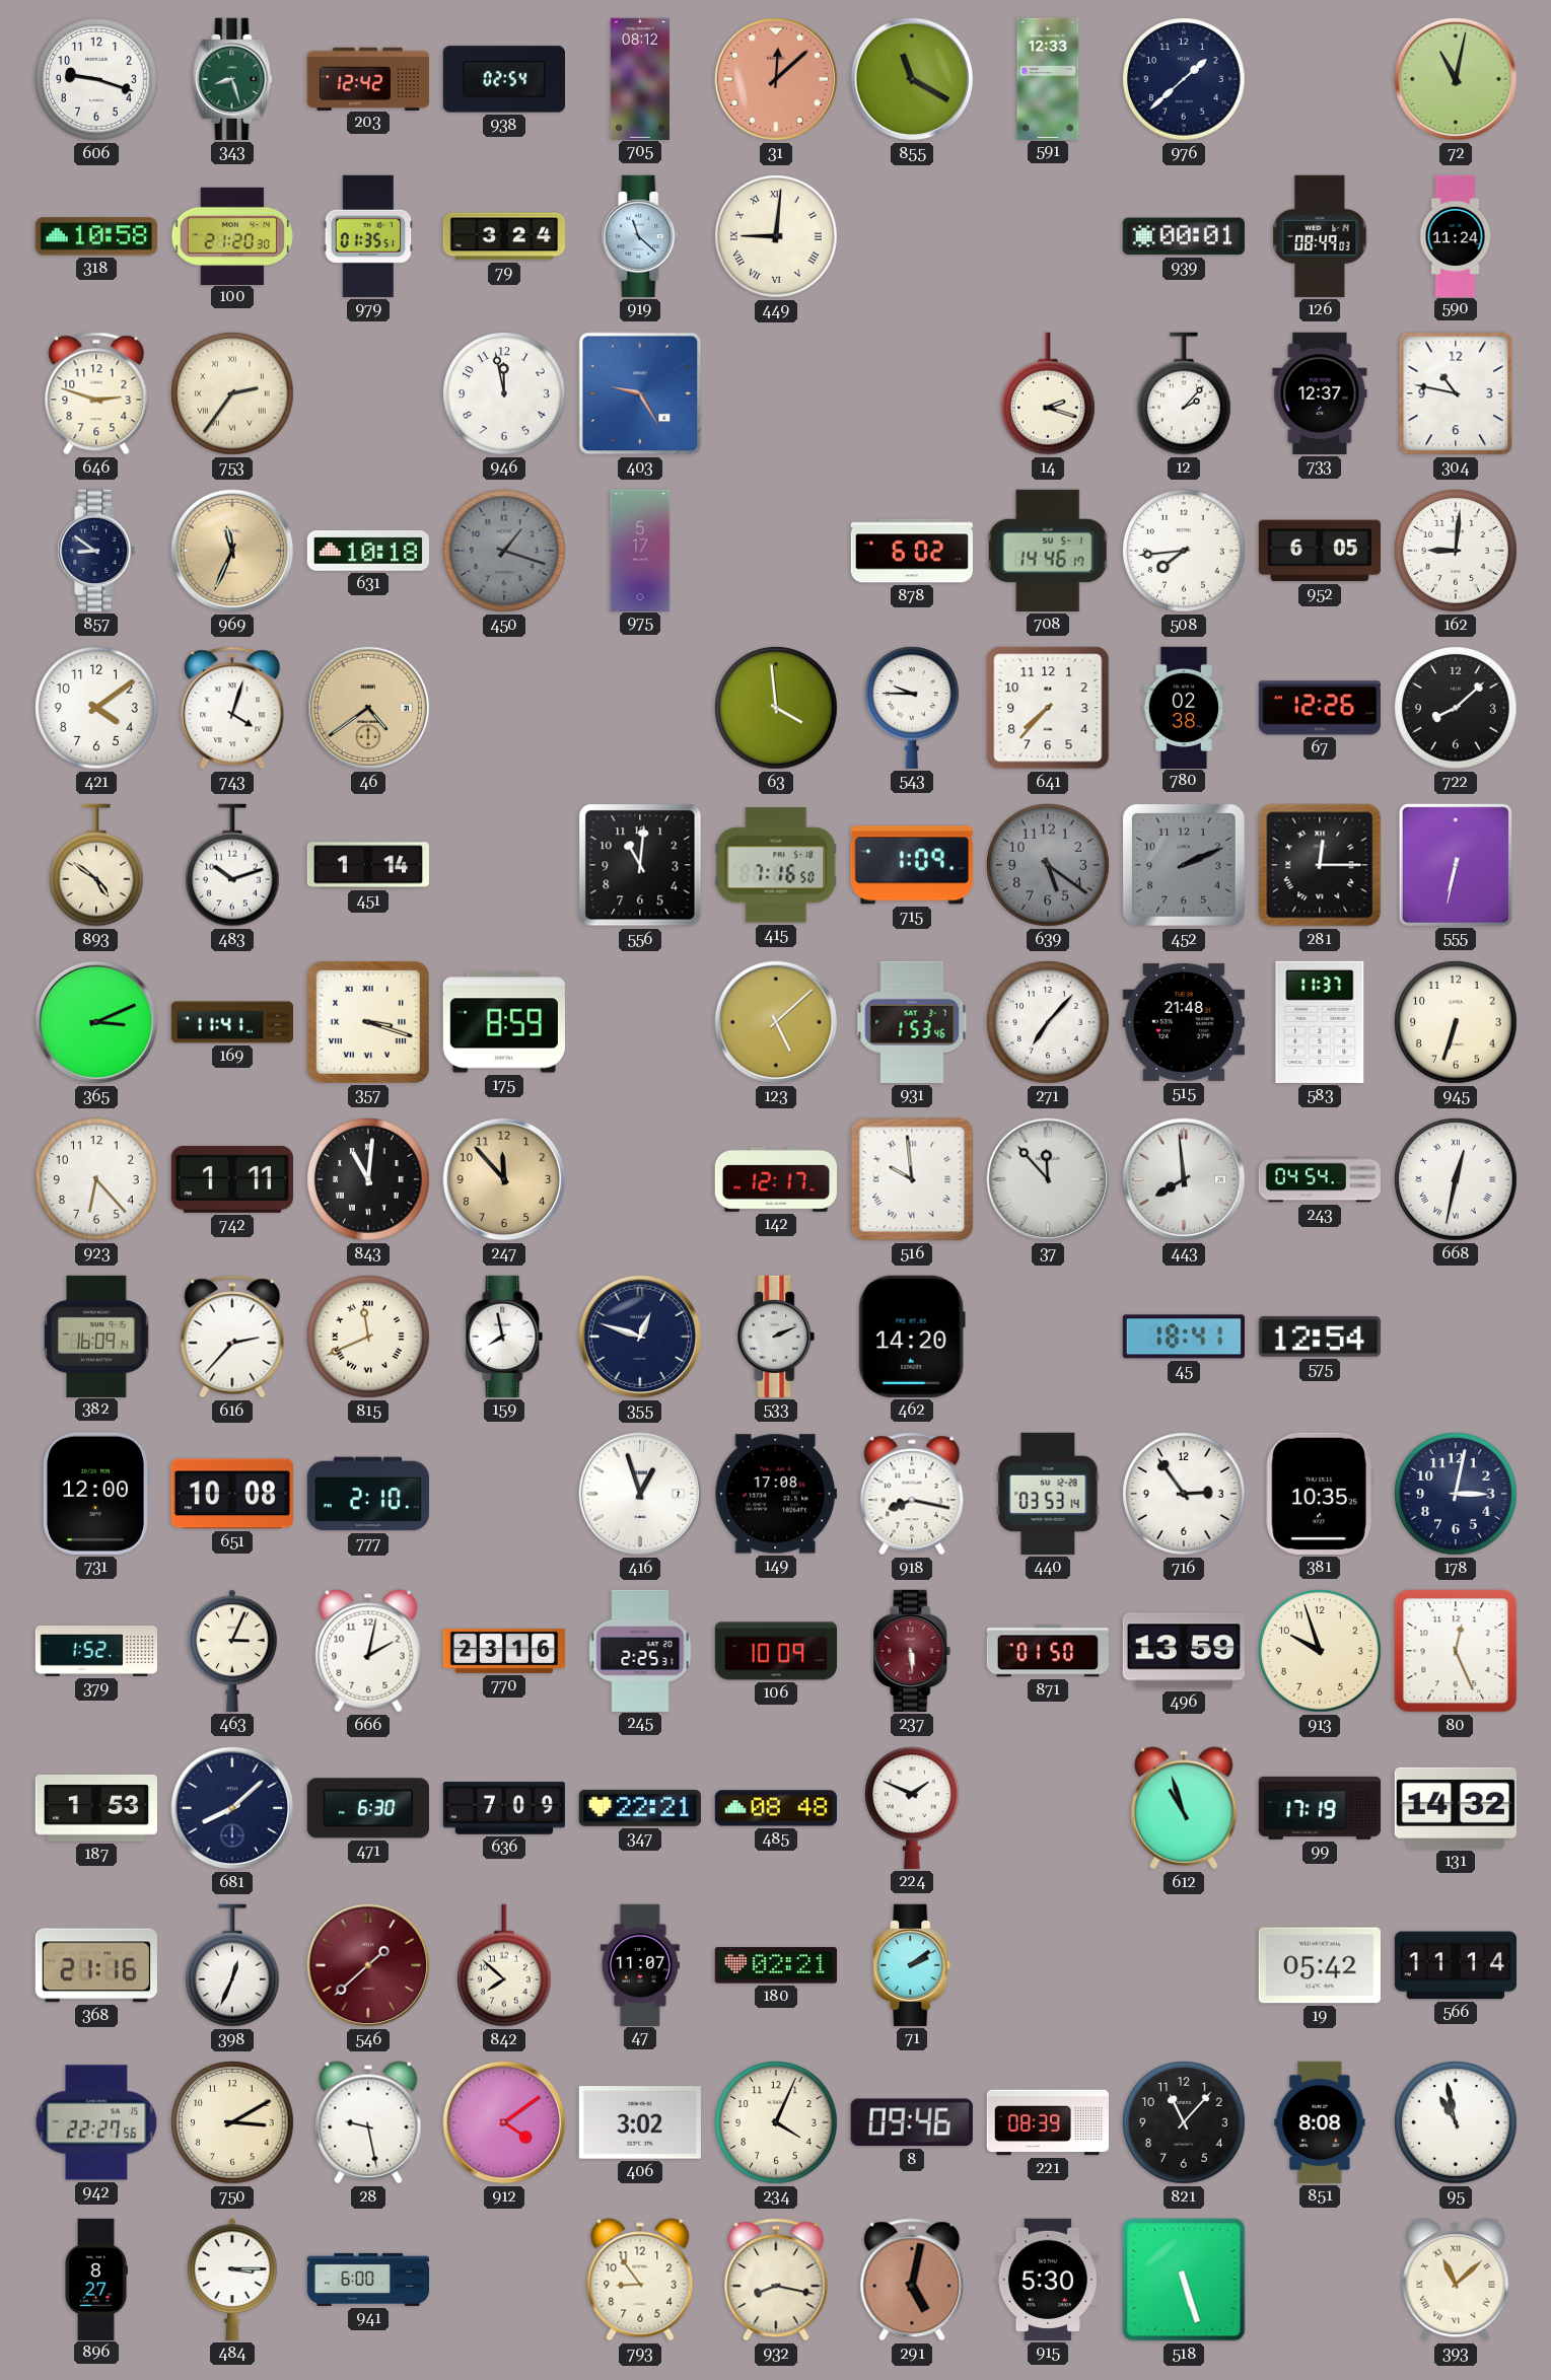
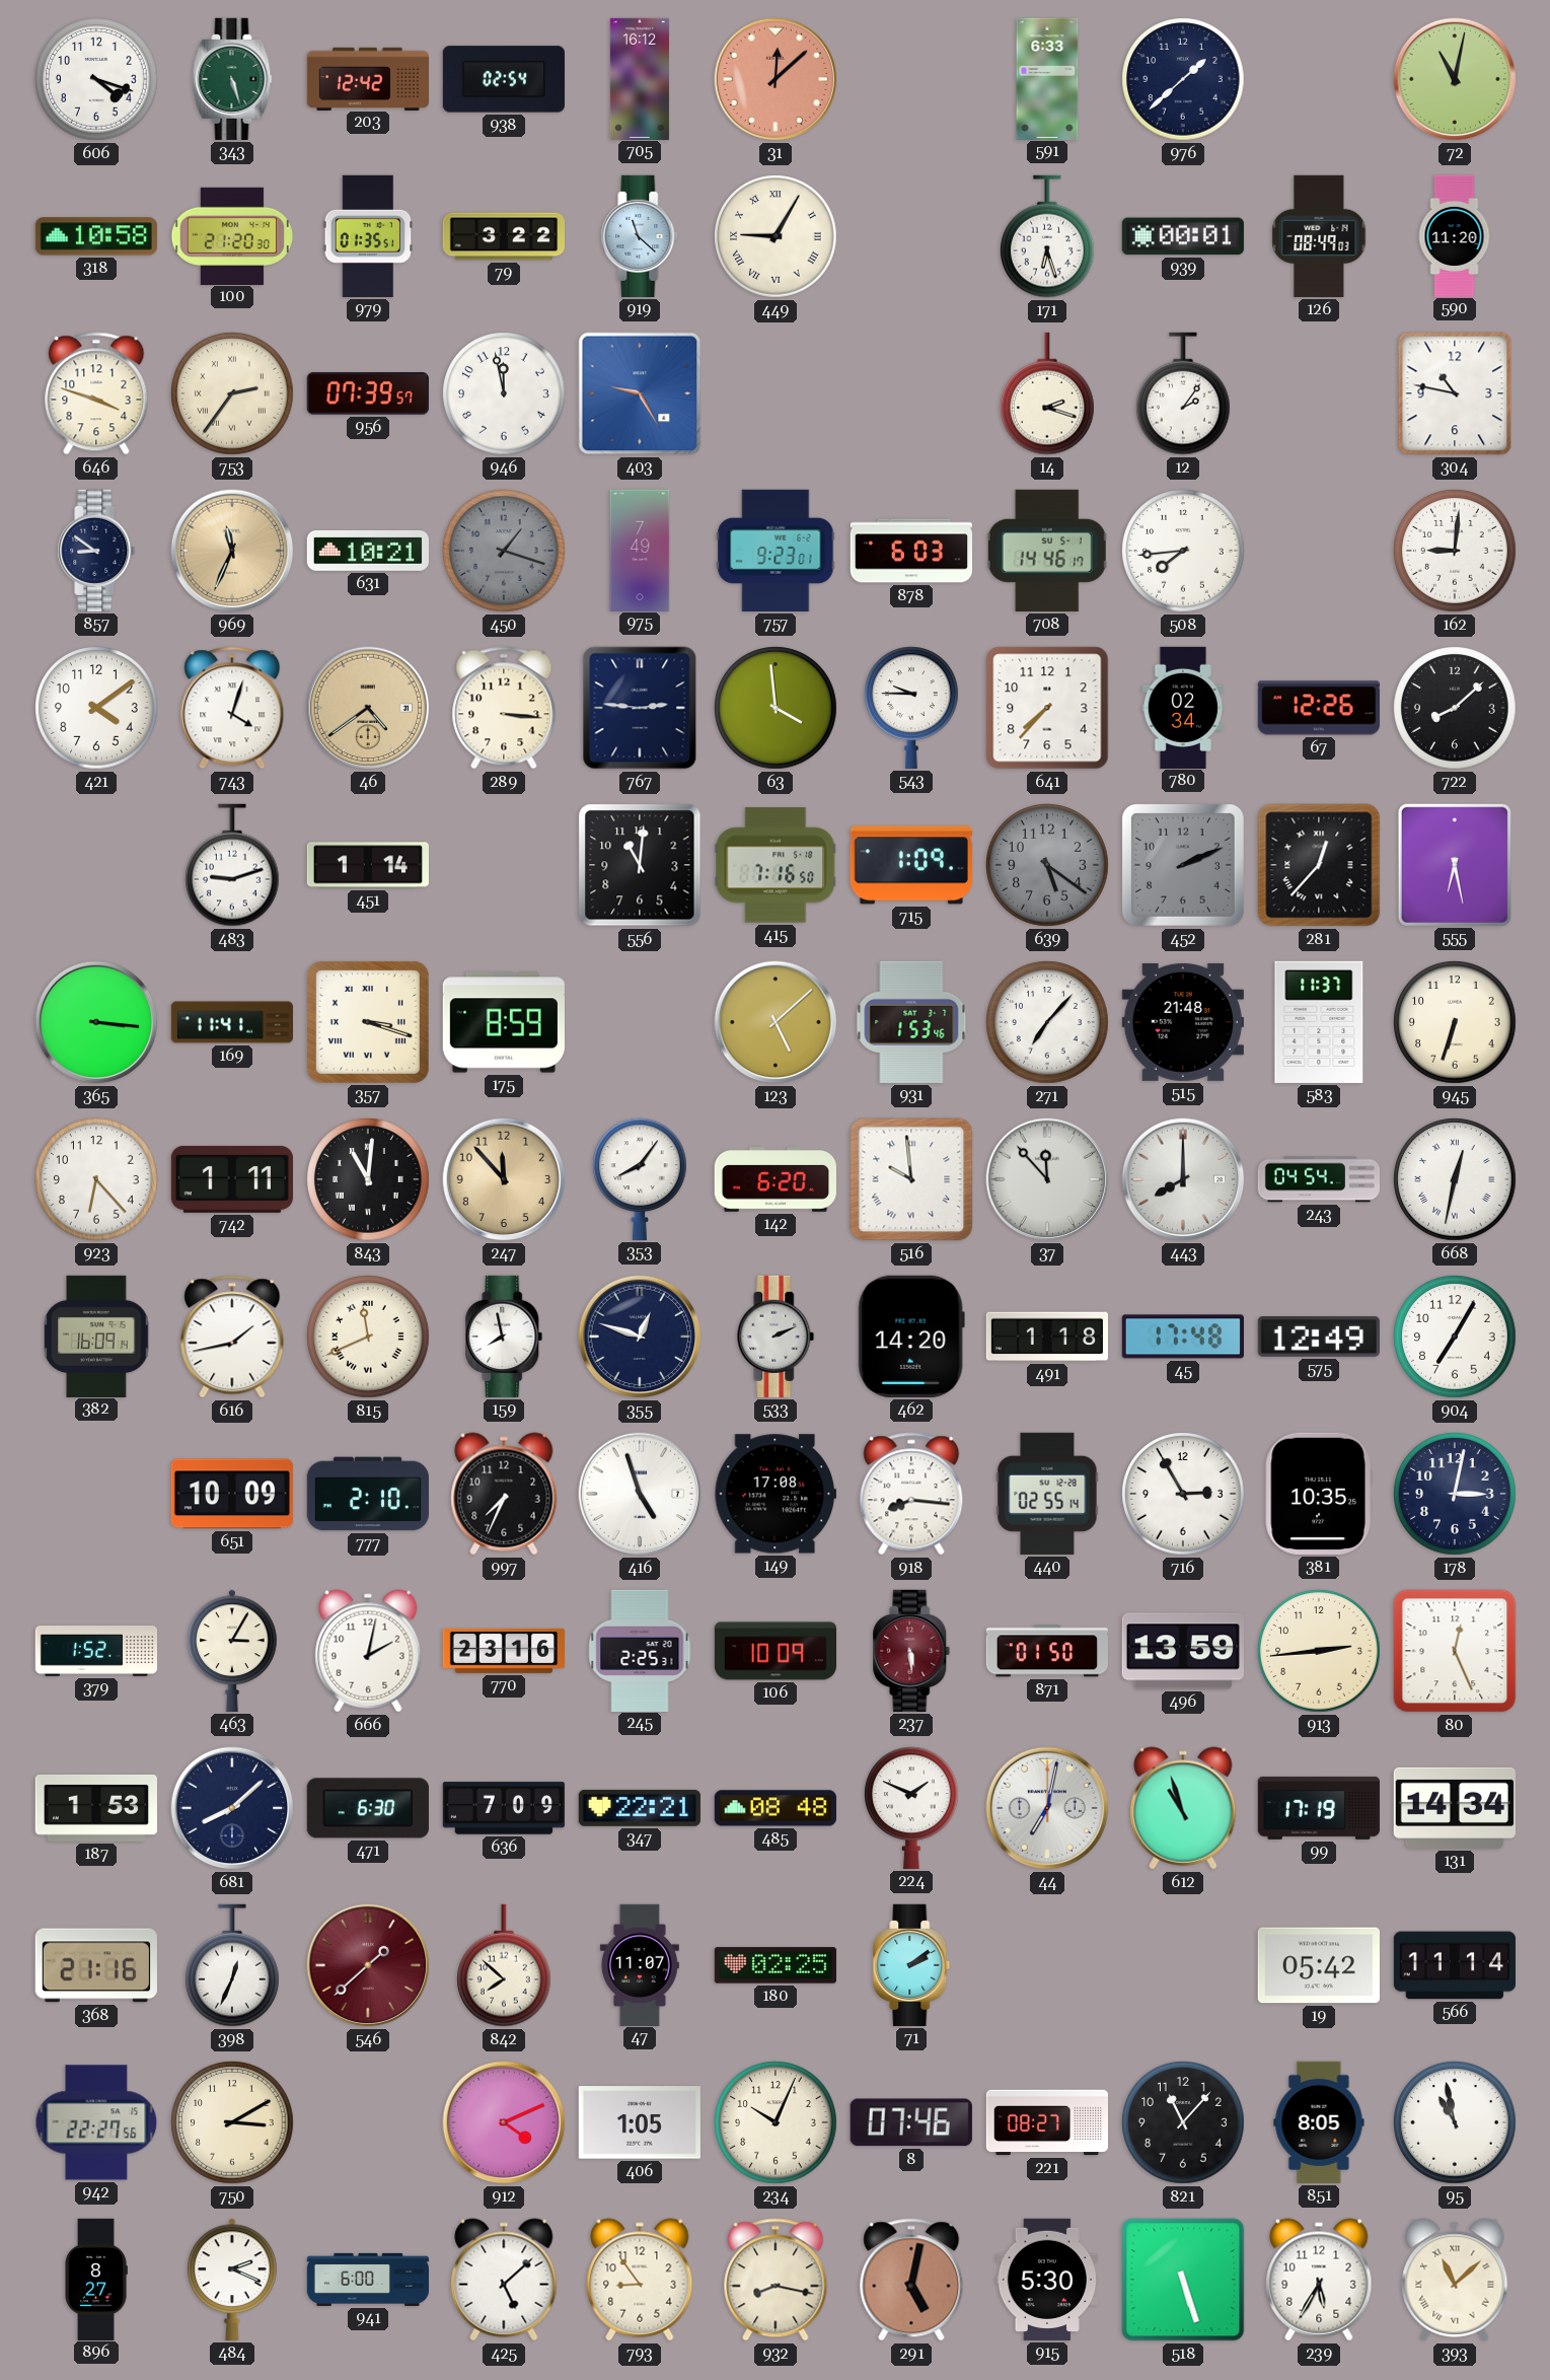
606: 9:18 -> 4:18 (96, 79)
343: 8:27 -> 5:27 (232, 79)
705: 08:12 -> 16:12 (640, 78)
855: 11:20 -> none (912, 79)
591: 12:33 -> 6:33 (1047, 78)
79: 3:24 -> 3:22 (503, 236)
449: 9:01 -> 9:05 (776, 236)
171: none -> 6:27 (1048, 236)
590: 11:24 -> 11:20 (1455, 235)
646: 2:48 -> 3:48 (96, 393)
956: none -> 07:39 (368, 393)
12: 2:07 -> 2:06 (1184, 393)
733: 12:37 -> none (1320, 393)
631: 10:18 -> 10:21 (368, 551)
975: 5:17 -> 7:49 (640, 550)
757: none -> 9:23 (776, 551)
878: 6:02 -> 6:03 (910, 551)
952: 6:05 -> none (1320, 551)
289: none -> 3:16 (504, 708)
767: none -> 2:46 (640, 708)
780: 02:38 -> 02:34 (1183, 707)
893: 4:51 -> none (97, 865)
483: 10:12 -> 9:12 (233, 865)
281: 12:15 -> 12:37 (1319, 865)
555: 6:32 -> 6:28 (1455, 865)
365: 3:11 -> 3:16 (96, 1022)
353: none -> 8:06 (641, 1179)
142: 12:17 -> 6:20 (776, 1180)
443: 7:59 -> 8:00 (1183, 1179)
616: 2:37 -> 1:43 (232, 1337)
491: none -> 1:18 (1046, 1337)
45: 18:41 -> 17:48 (1183, 1337)
575: 12:54 -> 12:49 (1319, 1337)
904: none -> 7:05 (1455, 1337)
731: 12:00 -> none (96, 1494)
651: 10:08 -> 10:09 (232, 1494)
997: none -> 7:34 (504, 1494)
416: 12:57 -> 4:57 (640, 1494)
918: 8:17 -> 8:16 (911, 1494)
440: 03:53 -> 02:55 (1047, 1494)
716: 2:54 -> 2:55 (1183, 1494)
463: 3:04 -> 3:05 (232, 1651)
913: 9:57 -> 2:44 (1319, 1651)
44: none -> 7:02 (1047, 1808)
131: 14:32 -> 14:34 (1455, 1808)
180: 02:21 -> 02:25 (776, 1965)
28: 9:28 -> none (368, 2122)
912: 4:09 -> 4:11 (504, 2122)
406: 3:02 -> 1:05 (640, 2122)
234: 4:04 -> 10:04 (776, 2122)
8: 09:46 -> 07:46 (911, 2122)
221: 08:39 -> 08:27 (1046, 2122)
851: 8:08 -> 8:05 (1319, 2122)
484: 3:15 -> 2:19 (232, 2280)
425: none -> 5:08 (504, 2280)
239: none -> 5:35 (1319, 2280)
